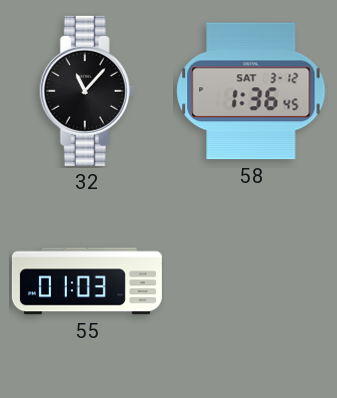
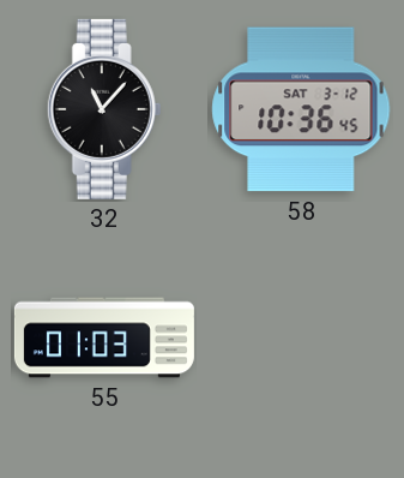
58: 1:36 -> 10:36 (301, 109)
